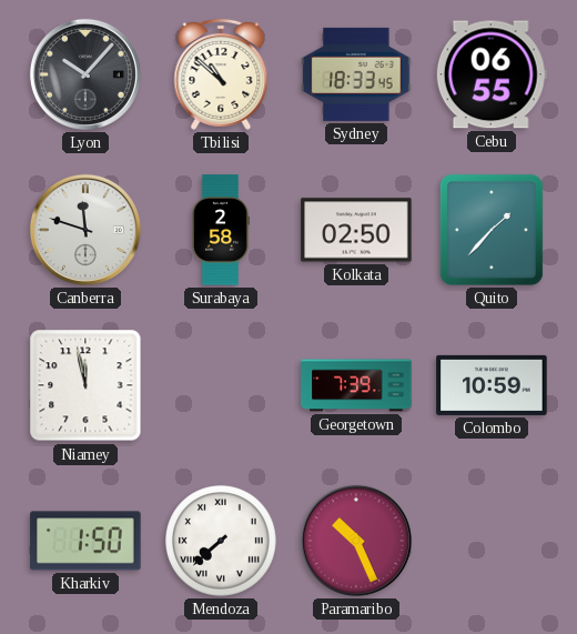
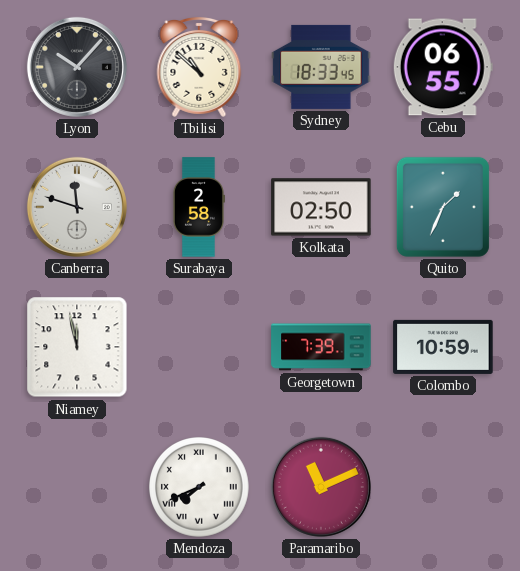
Quito: 1:37 -> 1:34 (443, 207)
Kharkiv: 1:50 -> none (85, 541)
Mendoza: 7:38 -> 7:41 (200, 488)
Paramaribo: 10:26 -> 11:11 (321, 487)
